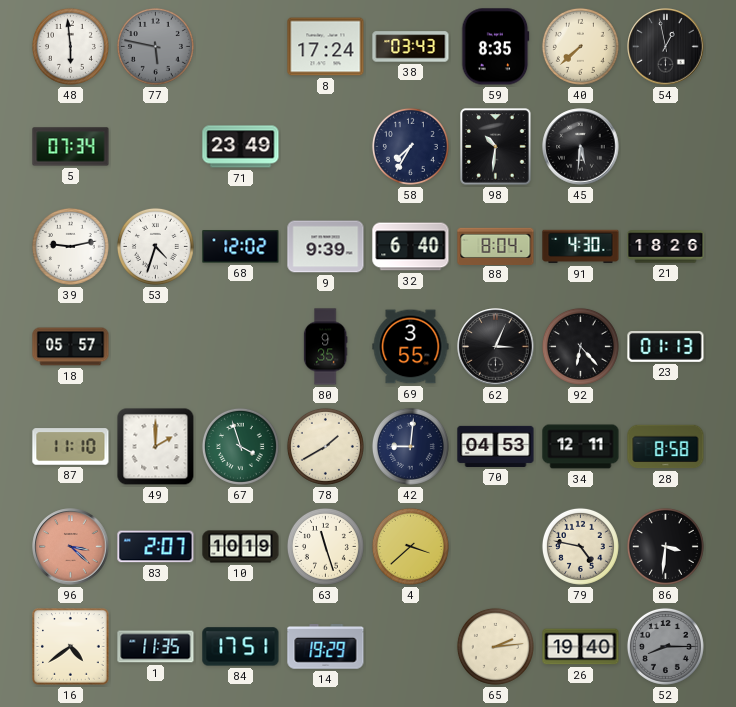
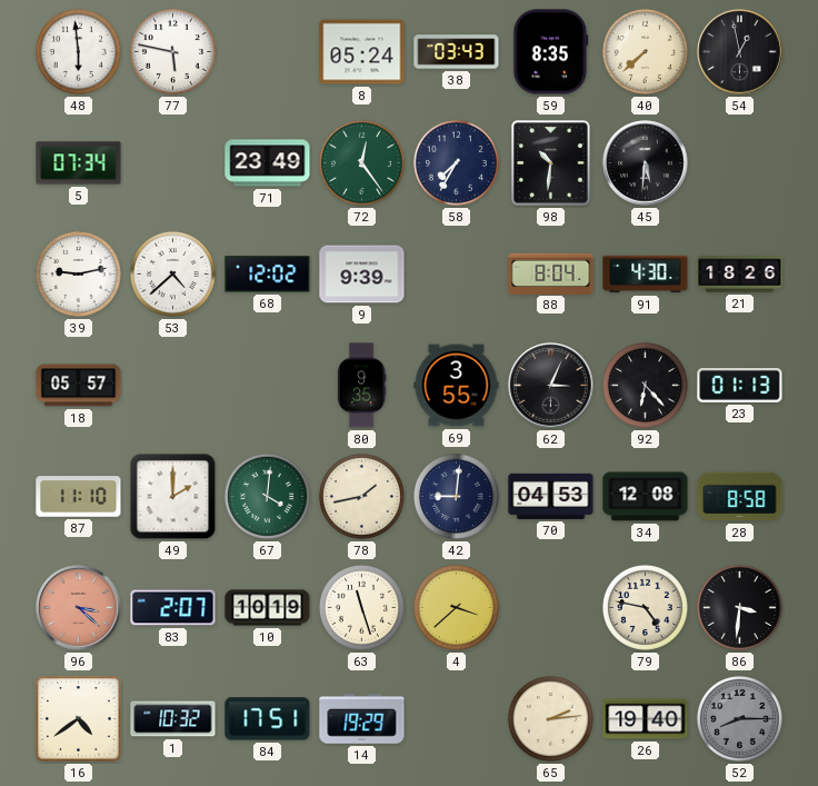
77 dial: grey -> white (172, 51)
8: 17:24 -> 05:24 (362, 52)
72: none -> 12:24 (361, 162)
53: 4:33 -> 4:38 (172, 273)
32: 6:40 -> none (411, 247)
67: 3:57 -> 4:01 (267, 496)
78: 1:40 -> 1:43 (361, 496)
34: 12:11 -> 12:08 (646, 497)
1: 11:35 -> 10:32 (173, 719)
